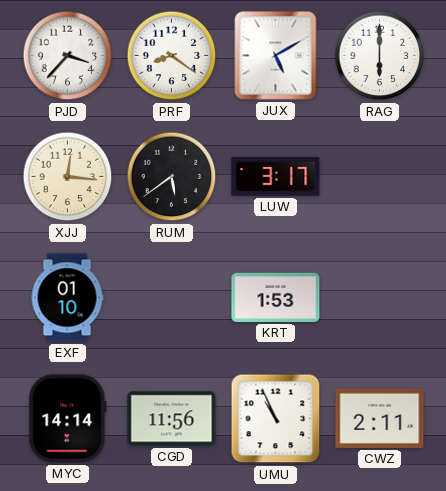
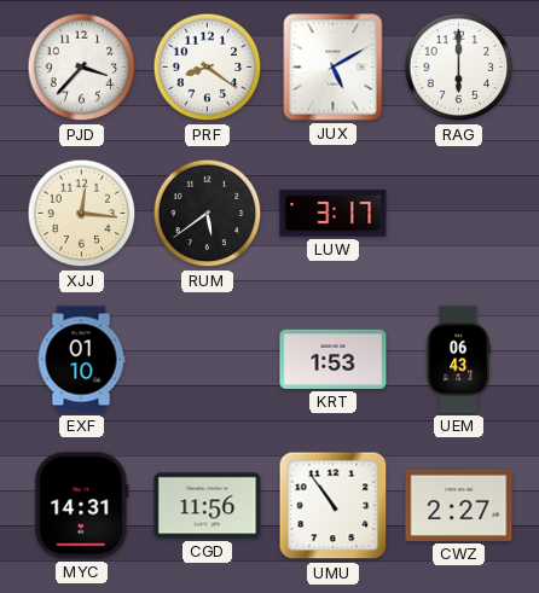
UEM: none -> 06:43 (458, 360)
MYC: 14:14 -> 14:31 (82, 506)
UMU: 10:56 -> 10:54 (334, 506)
CWZ: 2:11 -> 2:27 (459, 505)
